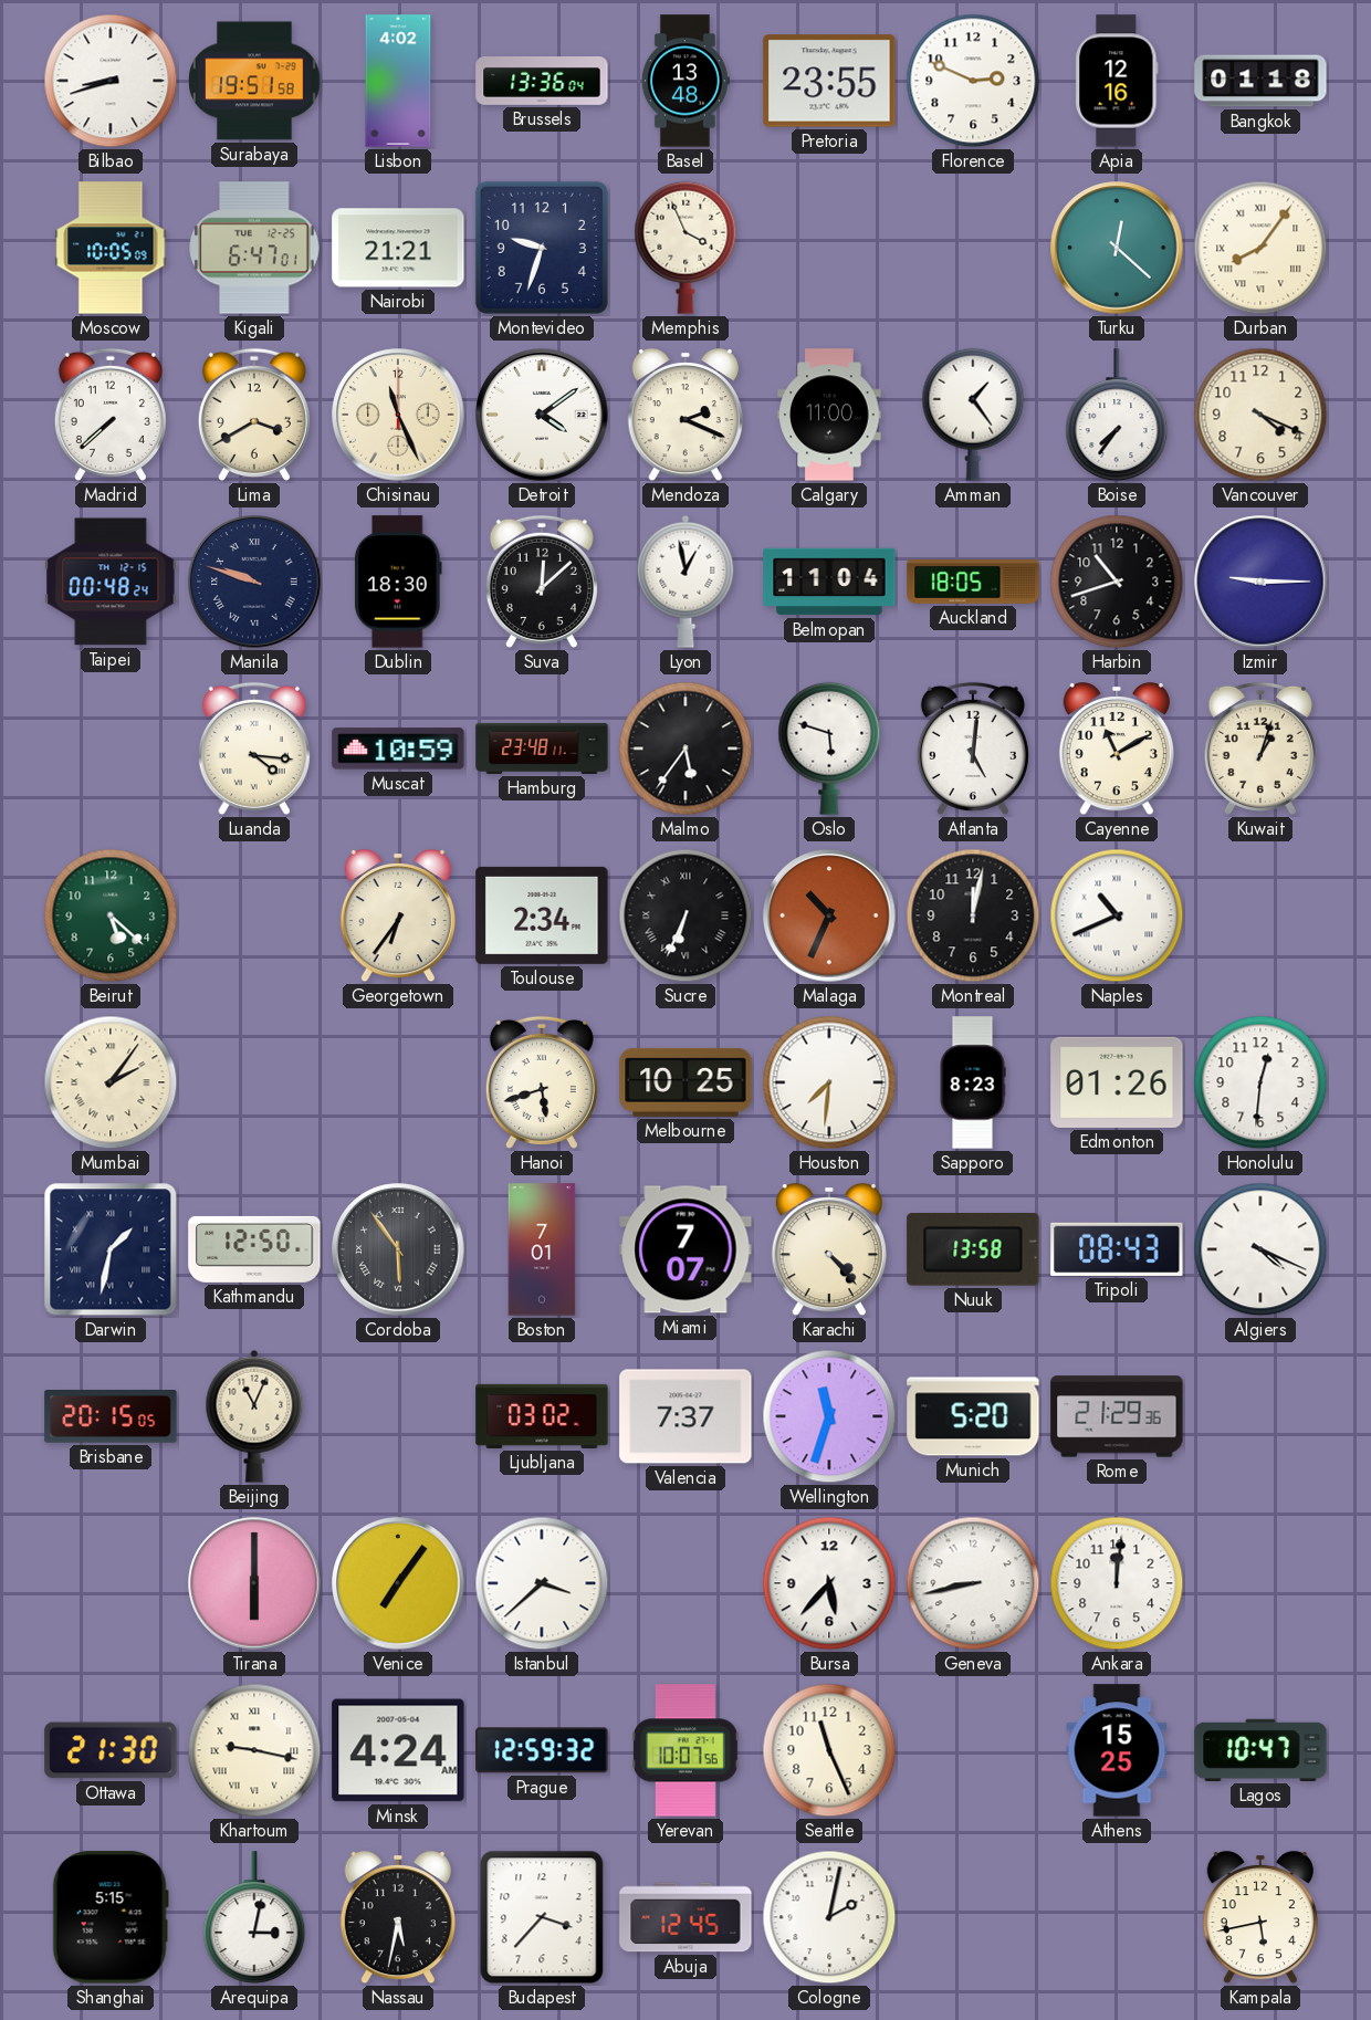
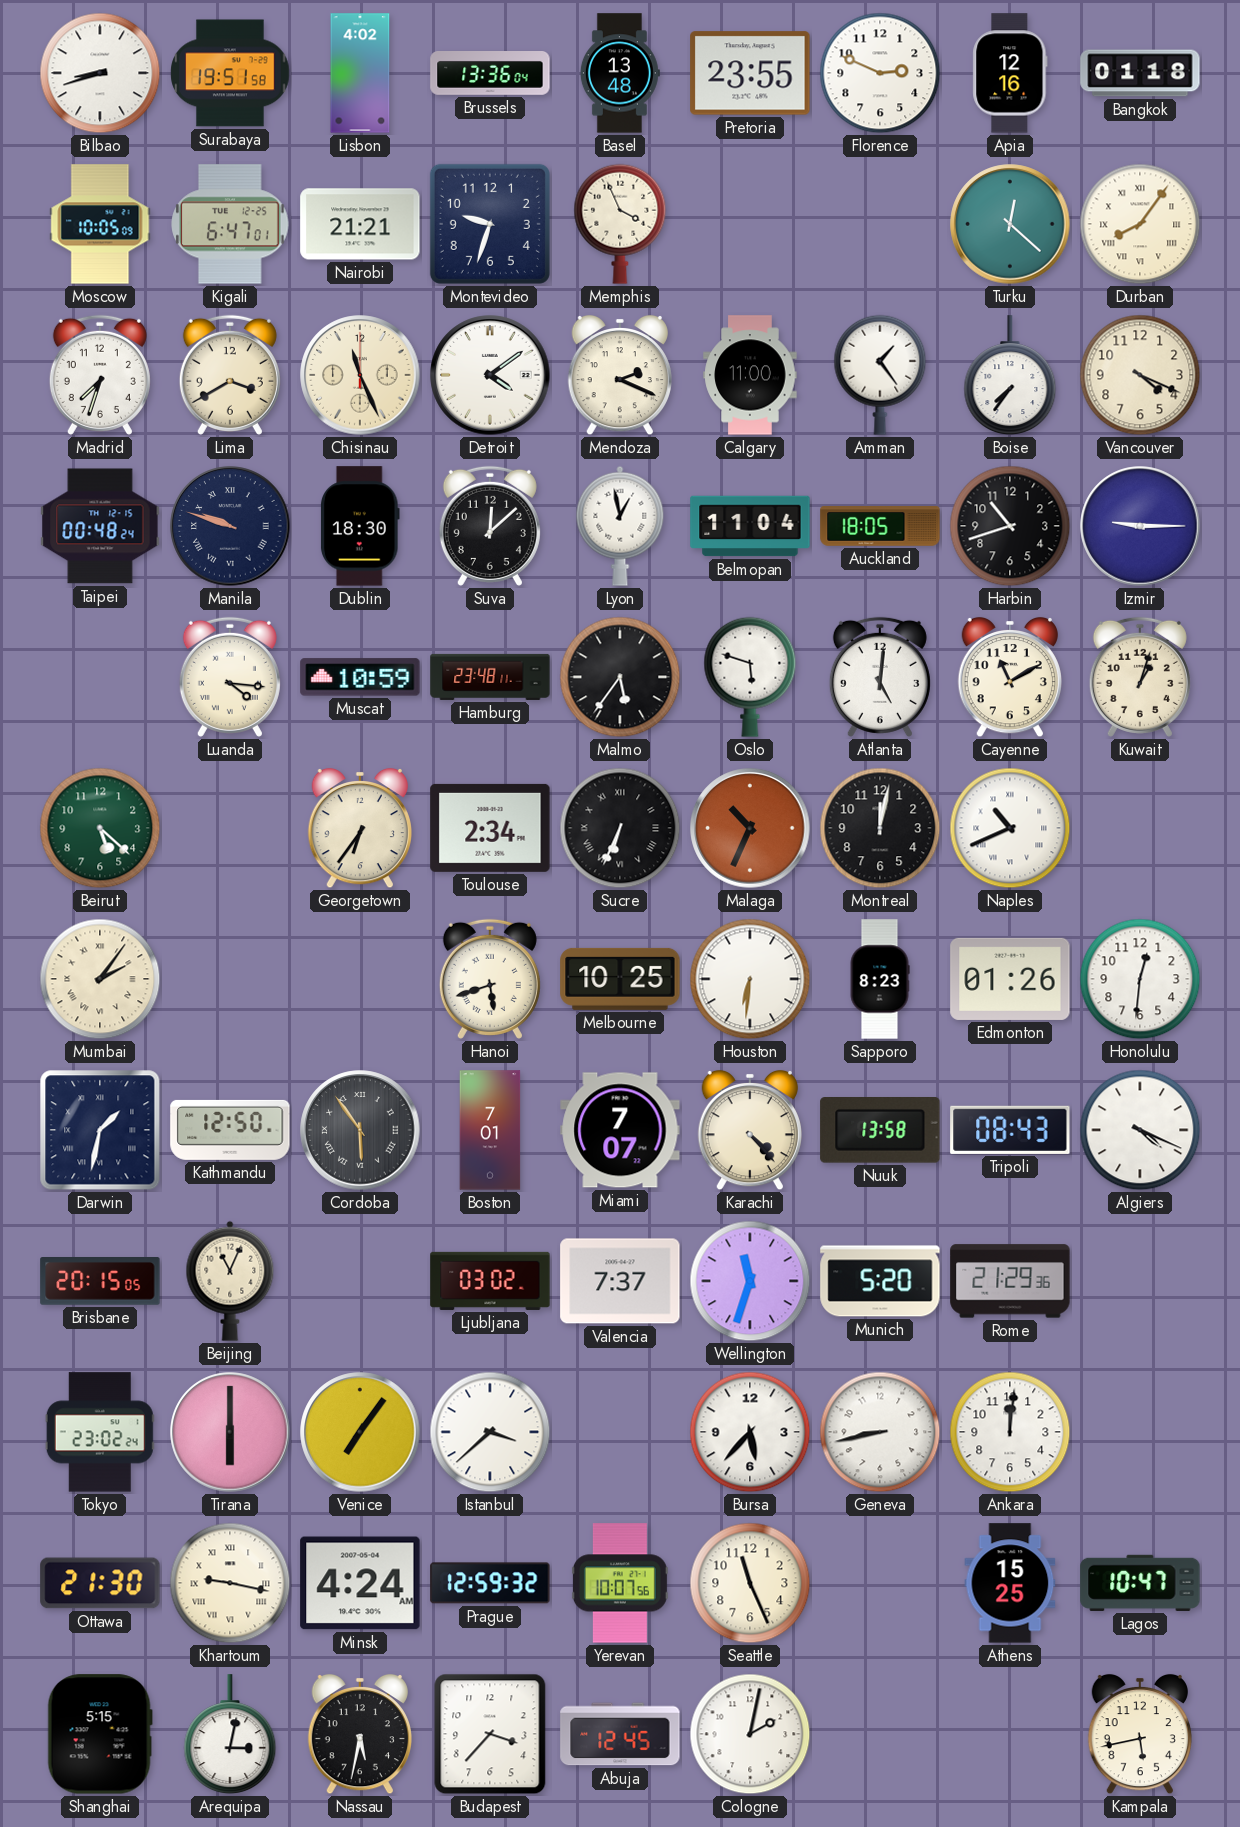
Madrid: 7:38 -> 7:33 (100, 375)
Houston: 7:31 -> 6:31 (750, 979)
Tokyo: none -> 23:02 (100, 1432)
